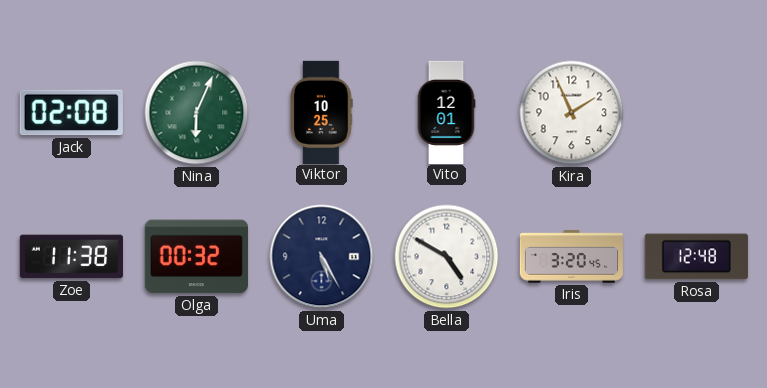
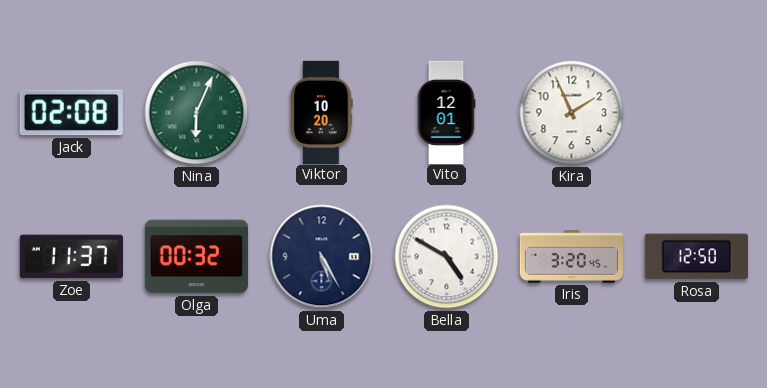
Viktor: 10:25 -> 10:20 (321, 112)
Zoe: 11:38 -> 11:37 (71, 257)
Rosa: 12:48 -> 12:50 (696, 257)
